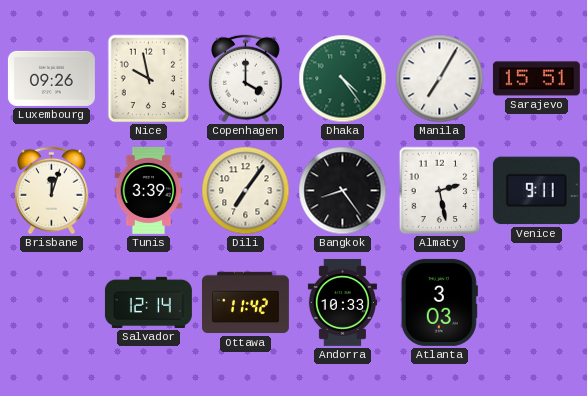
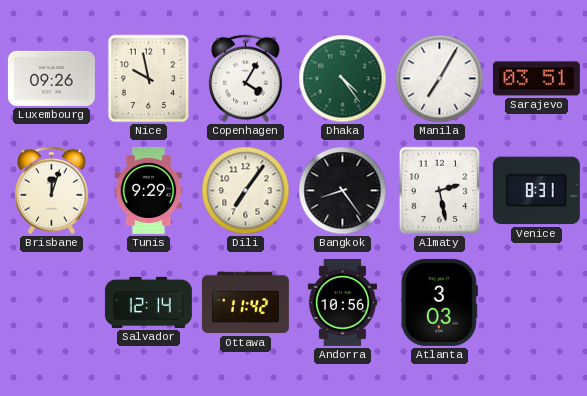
Copenhagen: 4:00 -> 4:05 (246, 79)
Sarajevo: 15:51 -> 03:51 (536, 79)
Tunis: 3:39 -> 9:29 (149, 190)
Venice: 9:11 -> 8:31 (536, 191)
Andorra: 10:33 -> 10:56 (342, 302)
